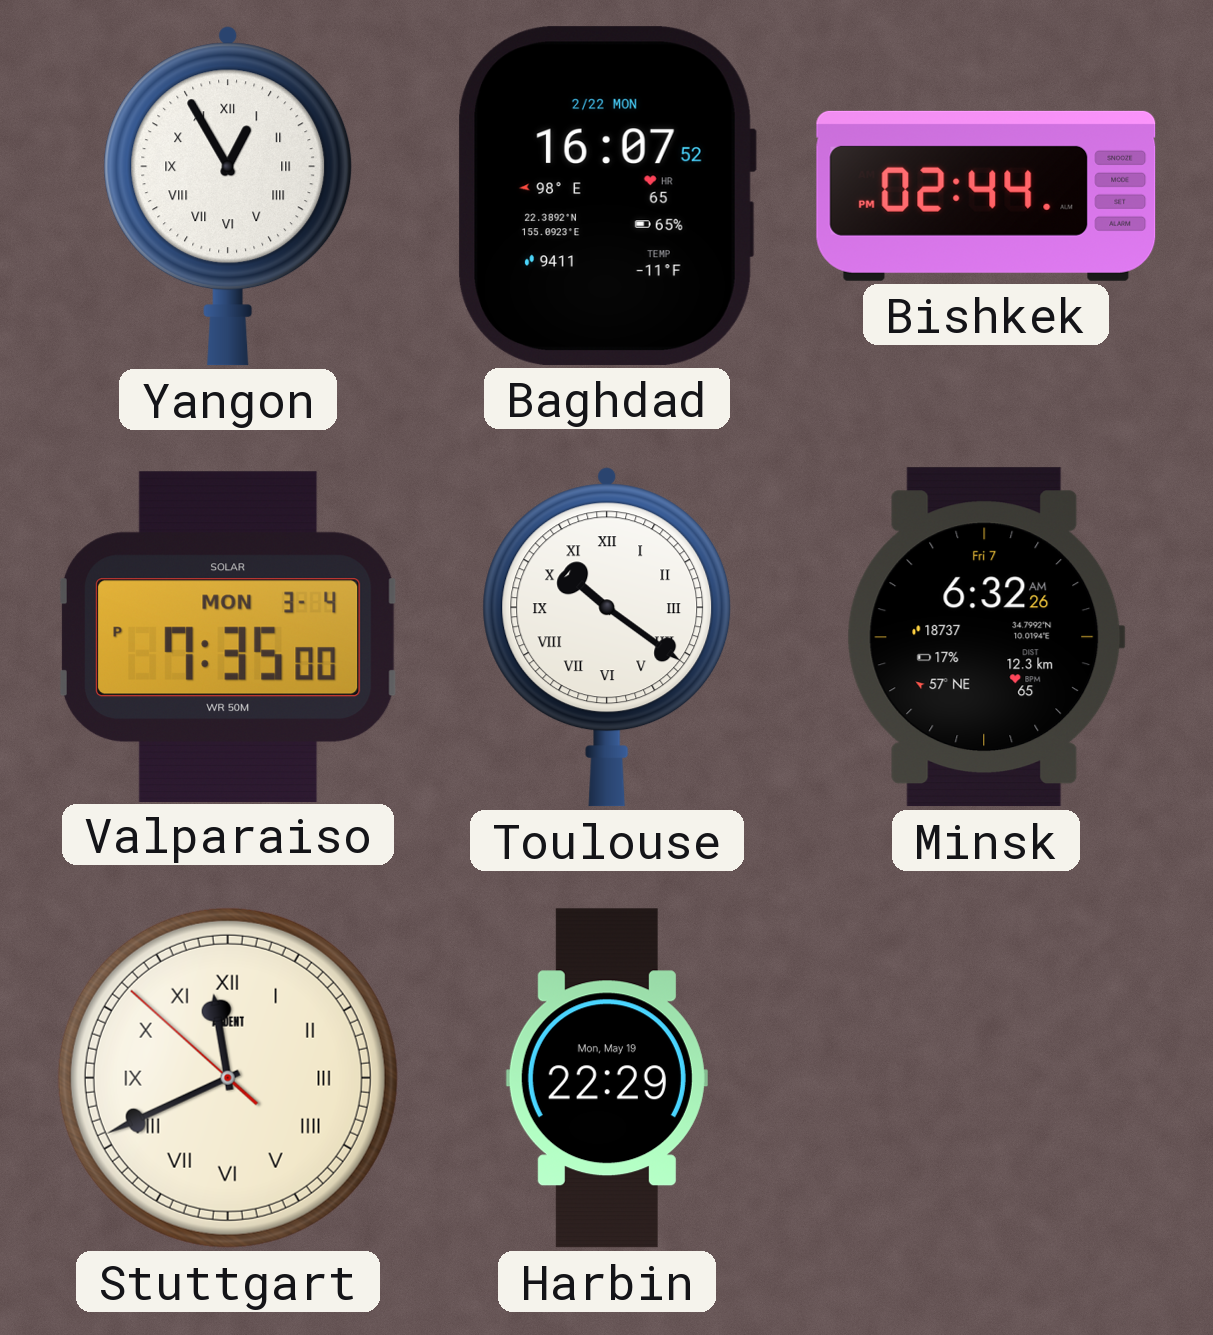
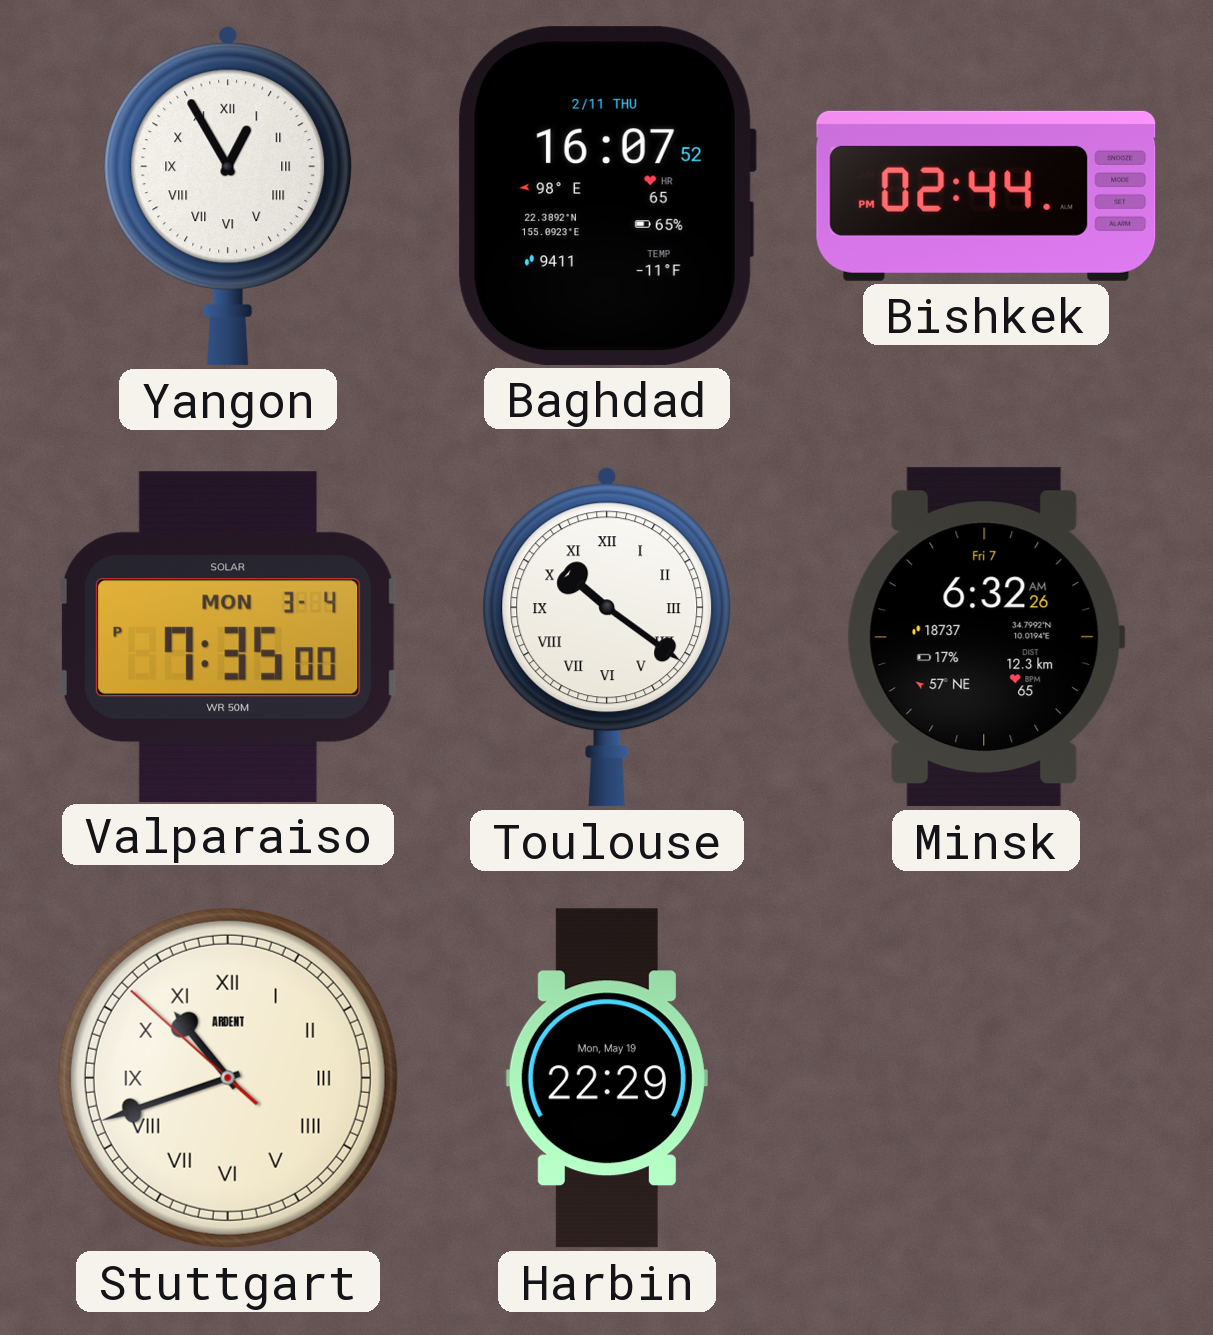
Baghdad date: 2/22 MON -> 2/11 THU (607, 196)
Stuttgart: 11:40 -> 10:41 (228, 1078)
